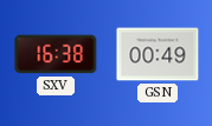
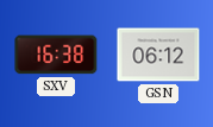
GSN: 00:49 -> 06:12 (158, 55)
